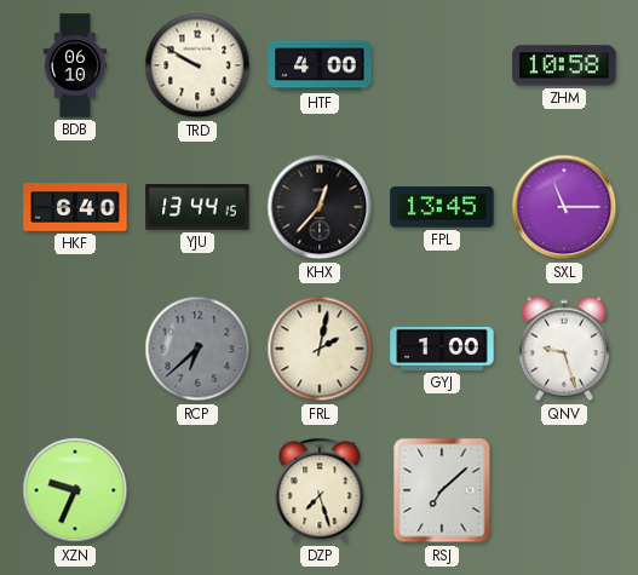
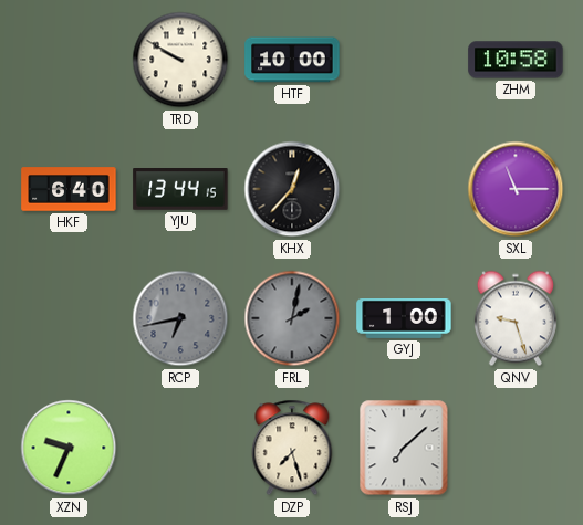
BDB: 06:10 -> none (74, 65)
HTF: 4:00 -> 10:00 (292, 60)
FPL: 13:45 -> none (442, 207)
RCP: 6:38 -> 6:43 (180, 318)
FRL dial: cream -> grey (292, 318)
